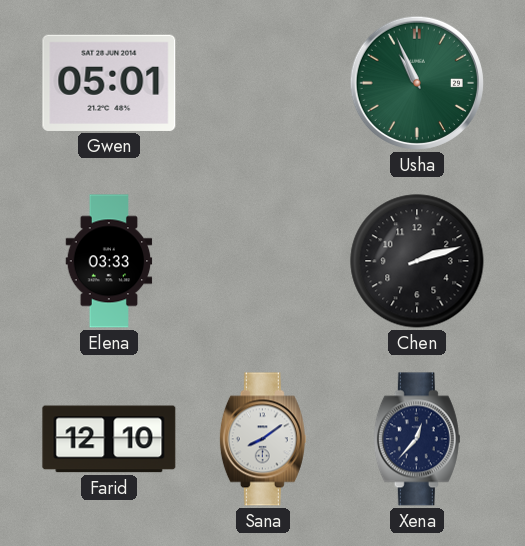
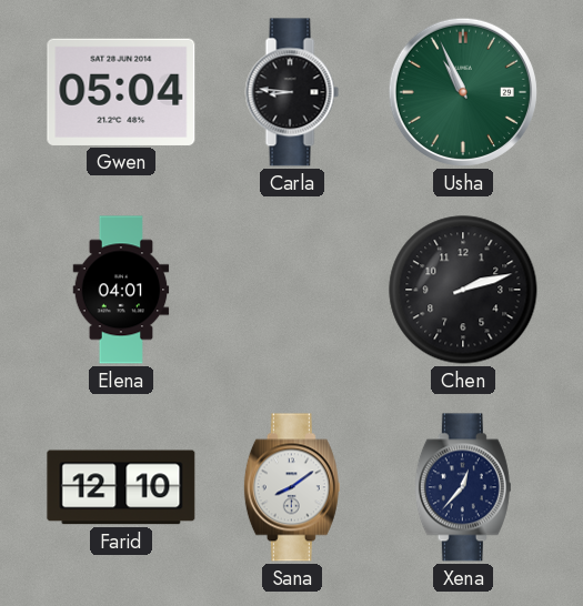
Gwen: 05:01 -> 05:04 (121, 92)
Carla: none -> 8:46 (292, 92)
Elena: 03:33 -> 04:01 (121, 290)
